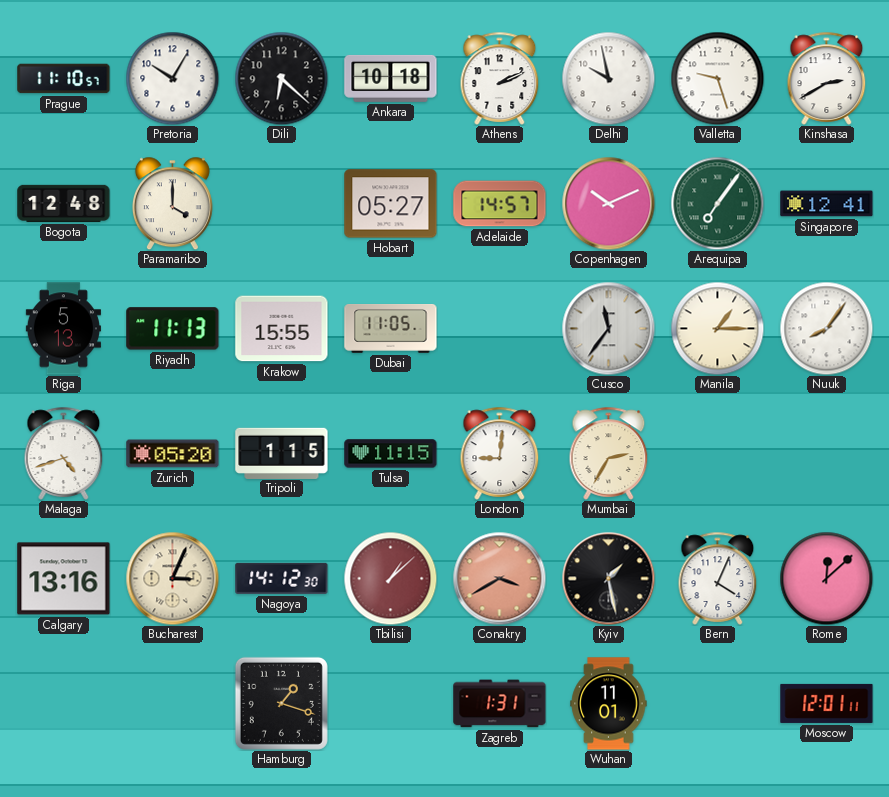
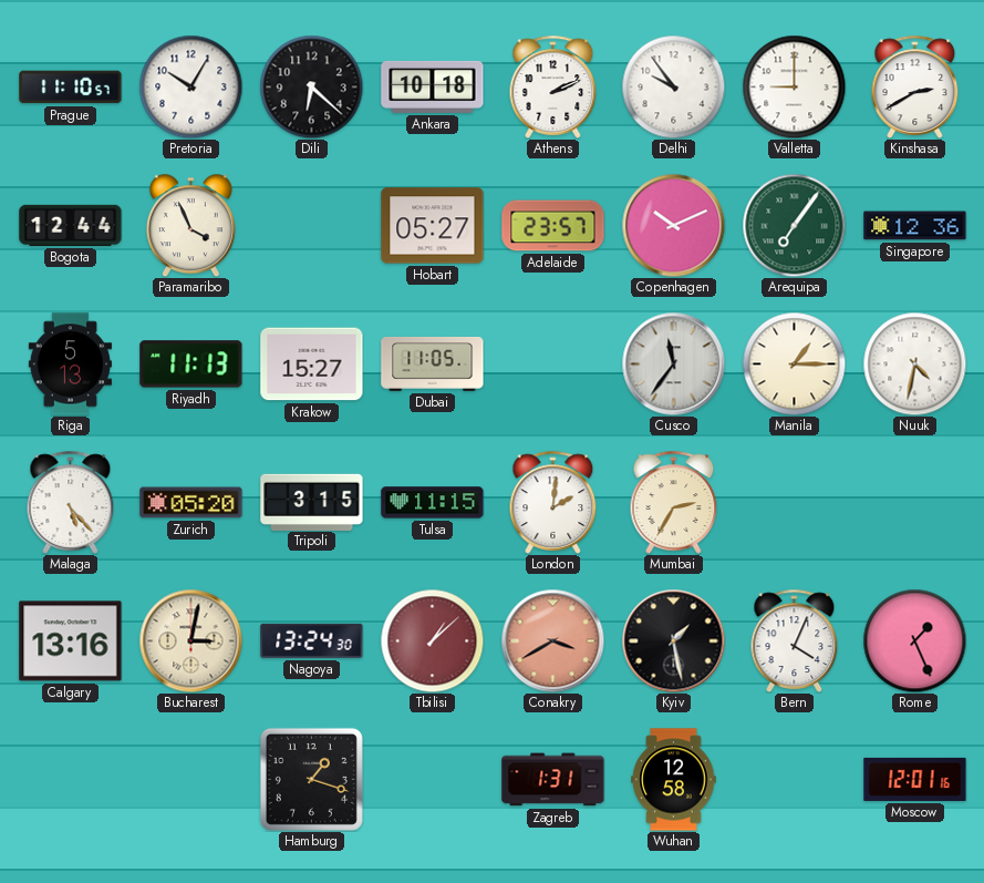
Delhi: 9:58 -> 9:54 (673, 86)
Valletta: 9:27 -> 9:00 (794, 86)
Bogota: 12:48 -> 12:44 (71, 225)
Paramaribo: 4:00 -> 3:56 (190, 225)
Adelaide: 14:57 -> 23:57 (553, 226)
Singapore: 12:41 -> 12:36 (915, 226)
Krakow: 15:55 -> 15:27 (312, 365)
Nuuk: 8:06 -> 4:32 (914, 363)
Malaga: 4:42 -> 5:23 (71, 502)
Tripoli: 1:15 -> 3:15 (312, 502)
London: 9:01 -> 2:01 (553, 502)
Bucharest: 3:04 -> 3:02 (190, 640)
Nagoya: 14:12 -> 13:24 (312, 640)
Rome: 12:08 -> 1:26 (914, 640)
Wuhan: 11:01 -> 12:58 (674, 780)
Moscow: 12:01:11 -> 12:01:16 (915, 779)
